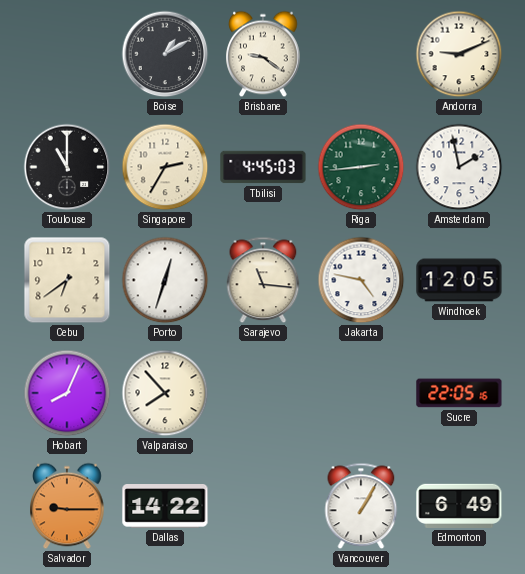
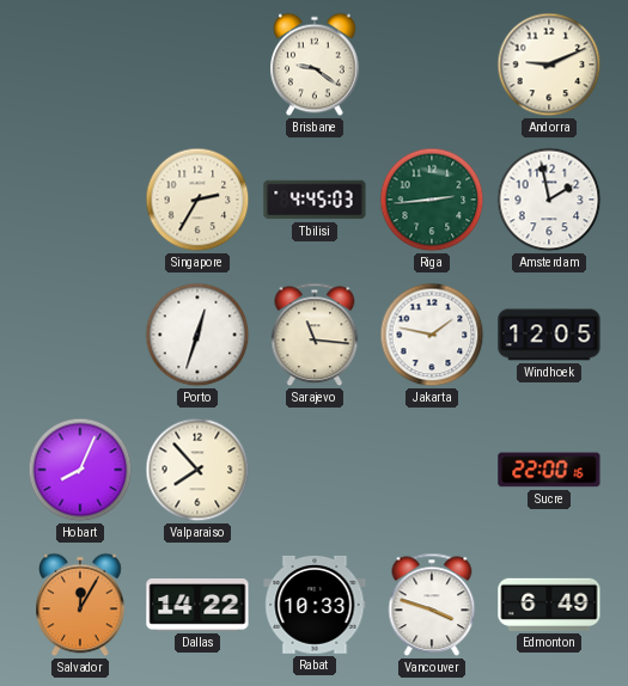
Boise: 1:10 -> none (165, 54)
Toulouse: 11:00 -> none (67, 167)
Cebu: 6:39 -> none (67, 280)
Jakarta: 4:47 -> 1:47 (432, 335)
Sucre: 22:05 -> 22:00 (549, 470)
Salvador: 9:15 -> 12:05 (80, 605)
Rabat: none -> 10:33 (315, 605)
Vancouver: 1:05 -> 3:48 (432, 605)
